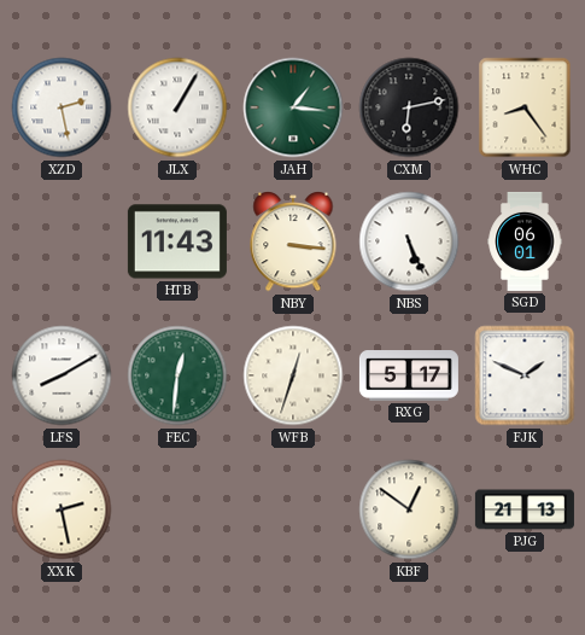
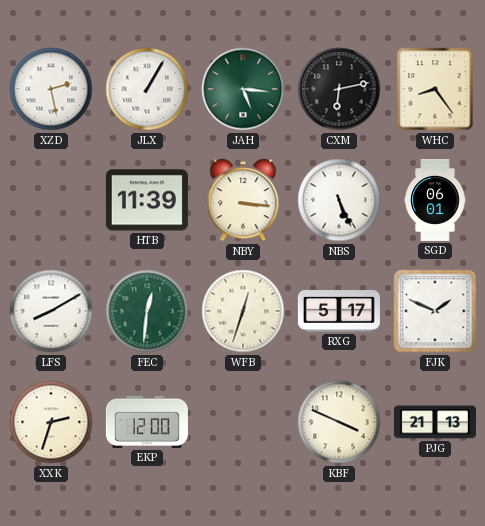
JAH: 1:16 -> 5:16 (243, 89)
HTB: 11:43 -> 11:39 (147, 200)
XXK: 2:28 -> 2:33 (51, 422)
EKP: none -> 12:00 (147, 422)
KBF: 12:51 -> 3:49 (339, 422)
